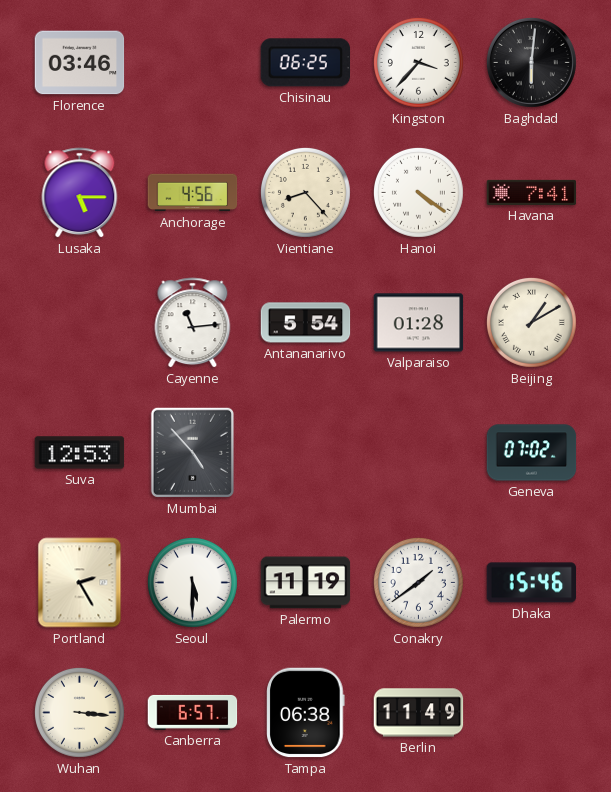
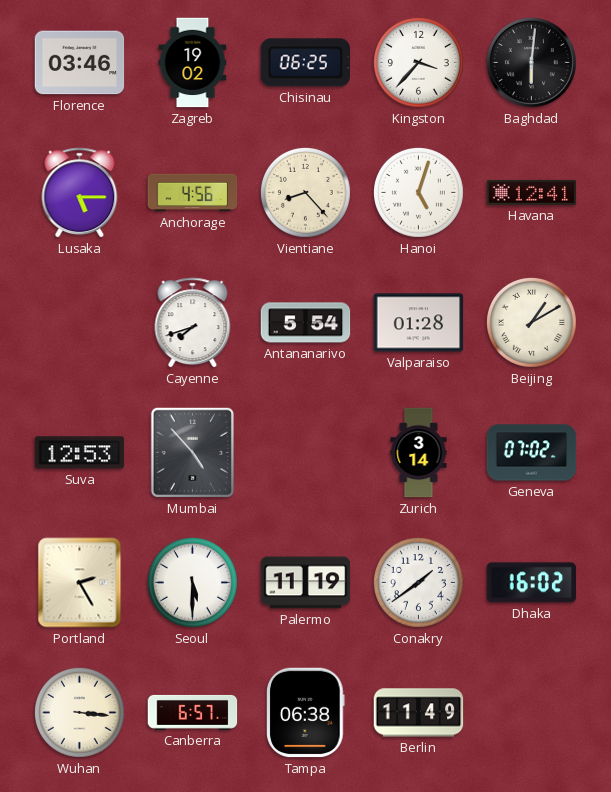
Zagreb: none -> 19:02 (193, 63)
Hanoi: 4:21 -> 5:03 (418, 192)
Havana: 7:41 -> 12:41 (532, 192)
Cayenne: 11:14 -> 7:42 (193, 323)
Zurich: none -> 3:14 (419, 453)
Dhaka: 15:46 -> 16:02 (532, 583)
